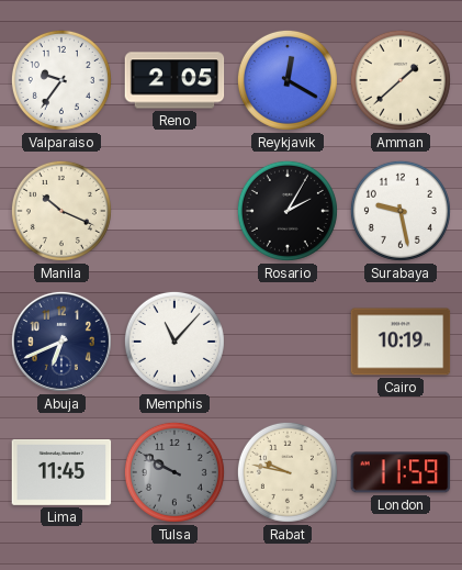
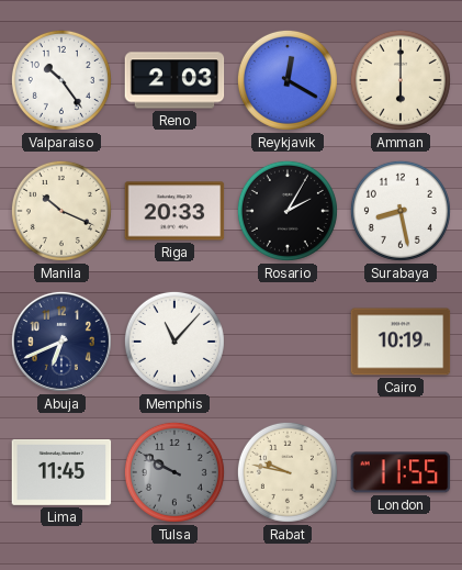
Valparaiso: 9:36 -> 10:24 (61, 80)
Reno: 2:05 -> 2:03 (174, 80)
Amman: 1:38 -> 6:00 (401, 80)
Riga: none -> 20:33 (174, 211)
Surabaya: 9:28 -> 8:28 (401, 211)
London: 11:59 -> 11:55 (401, 472)
